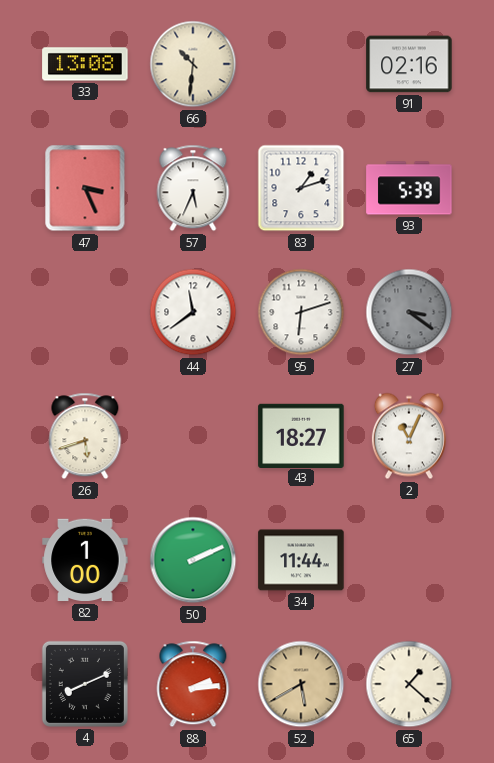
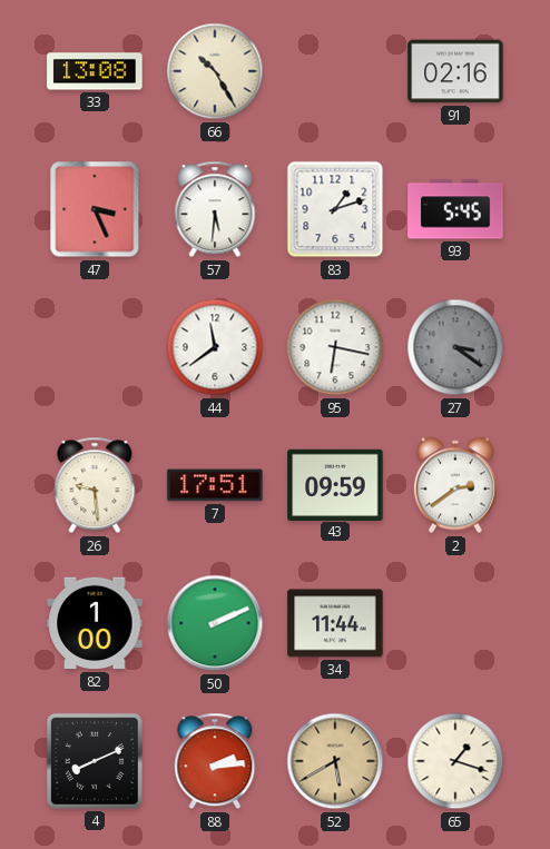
66: 10:31 -> 10:25 (215, 71)
57: 5:34 -> 5:31 (215, 209)
93: 5:39 -> 5:45 (455, 209)
95: 6:12 -> 6:17 (335, 347)
26: 5:42 -> 9:29 (95, 485)
7: none -> 17:51 (215, 485)
43: 18:27 -> 09:59 (335, 484)
2: 11:04 -> 2:39 (455, 485)
65: 1:22 -> 1:18 (455, 761)
